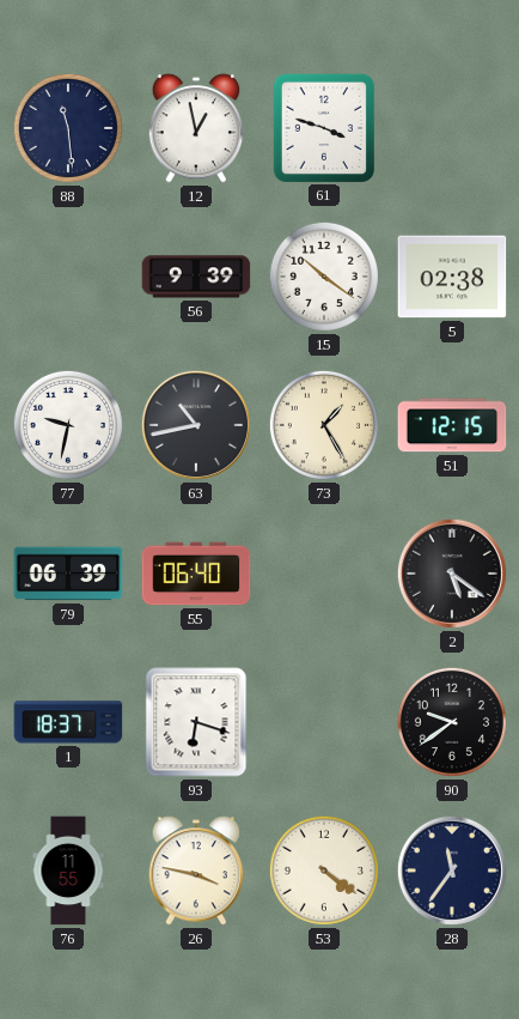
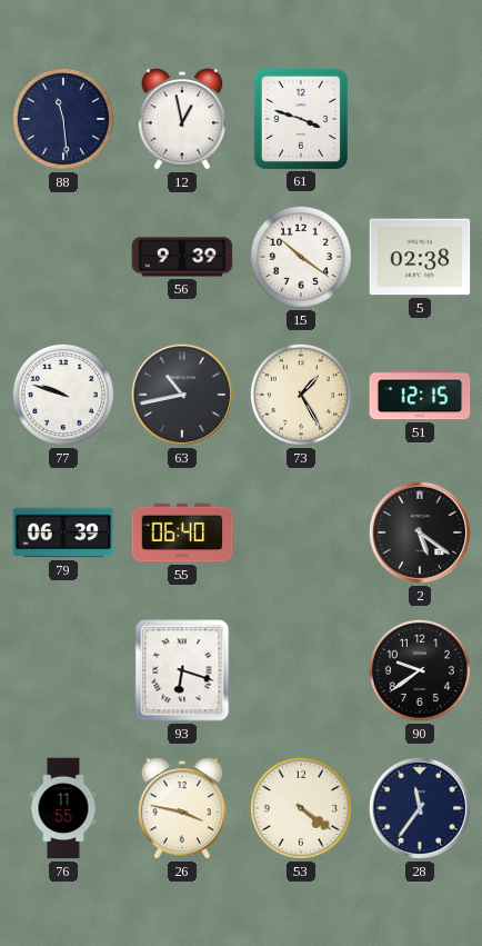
77: 9:32 -> 9:48 (63, 395)
1: 18:37 -> none (68, 722)
